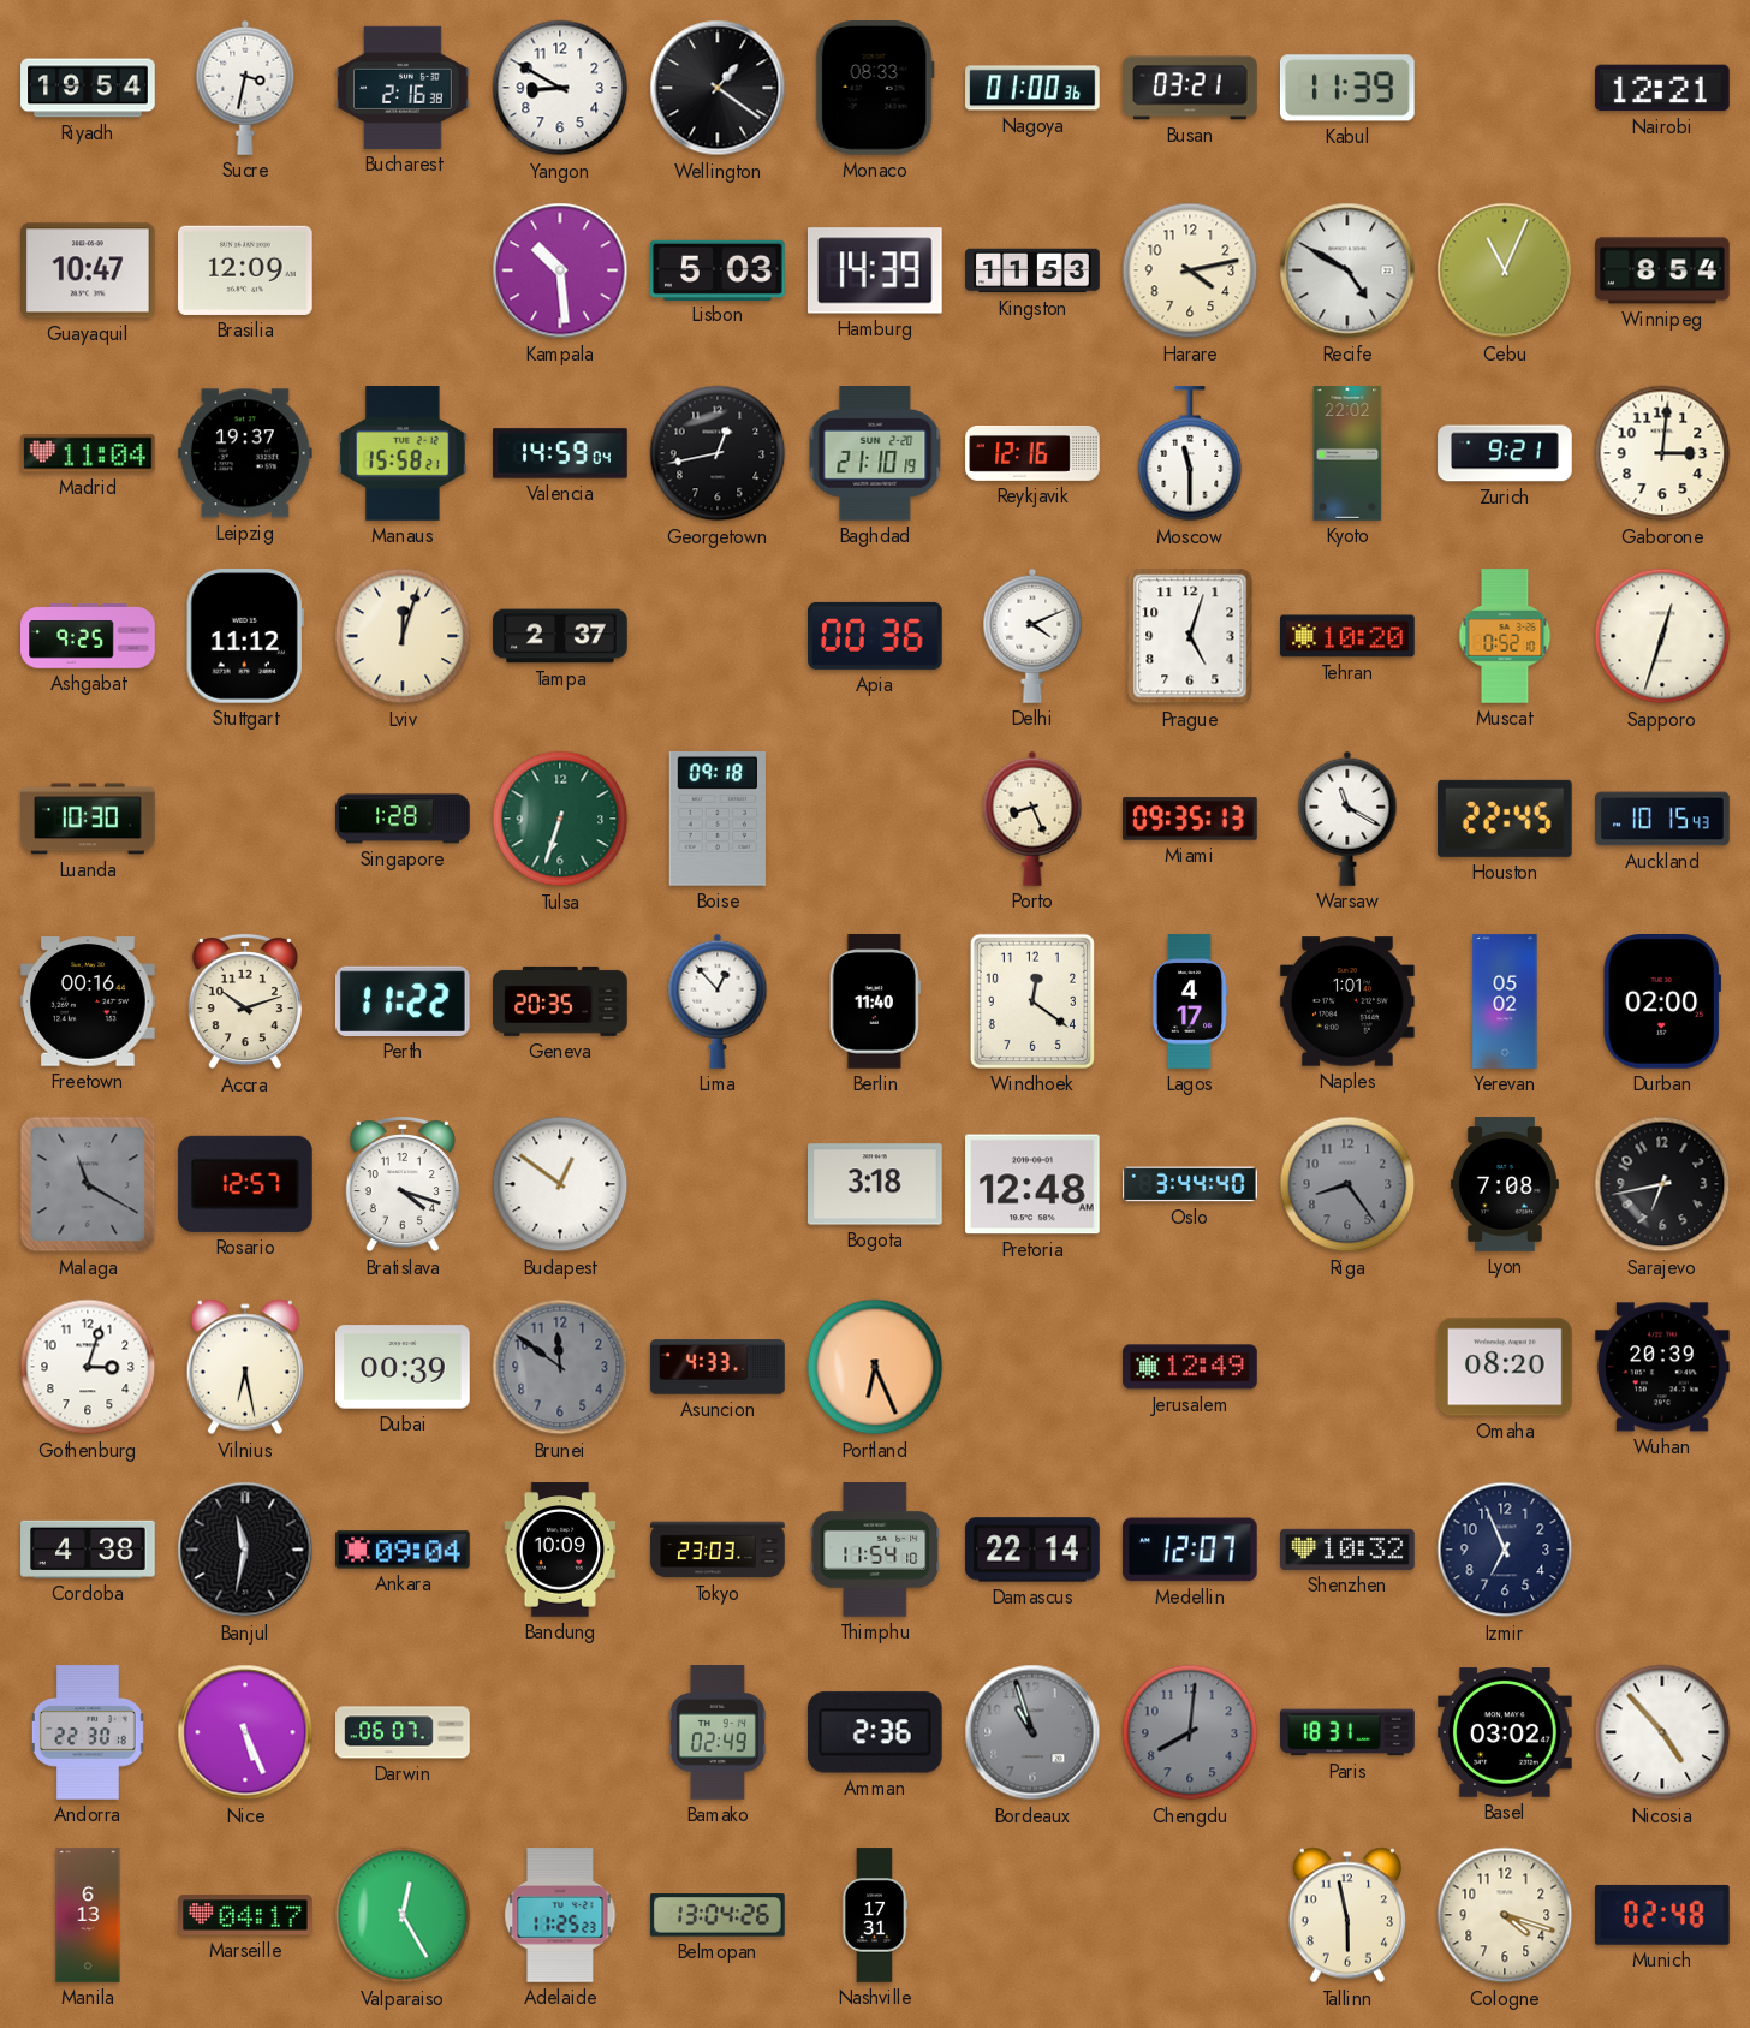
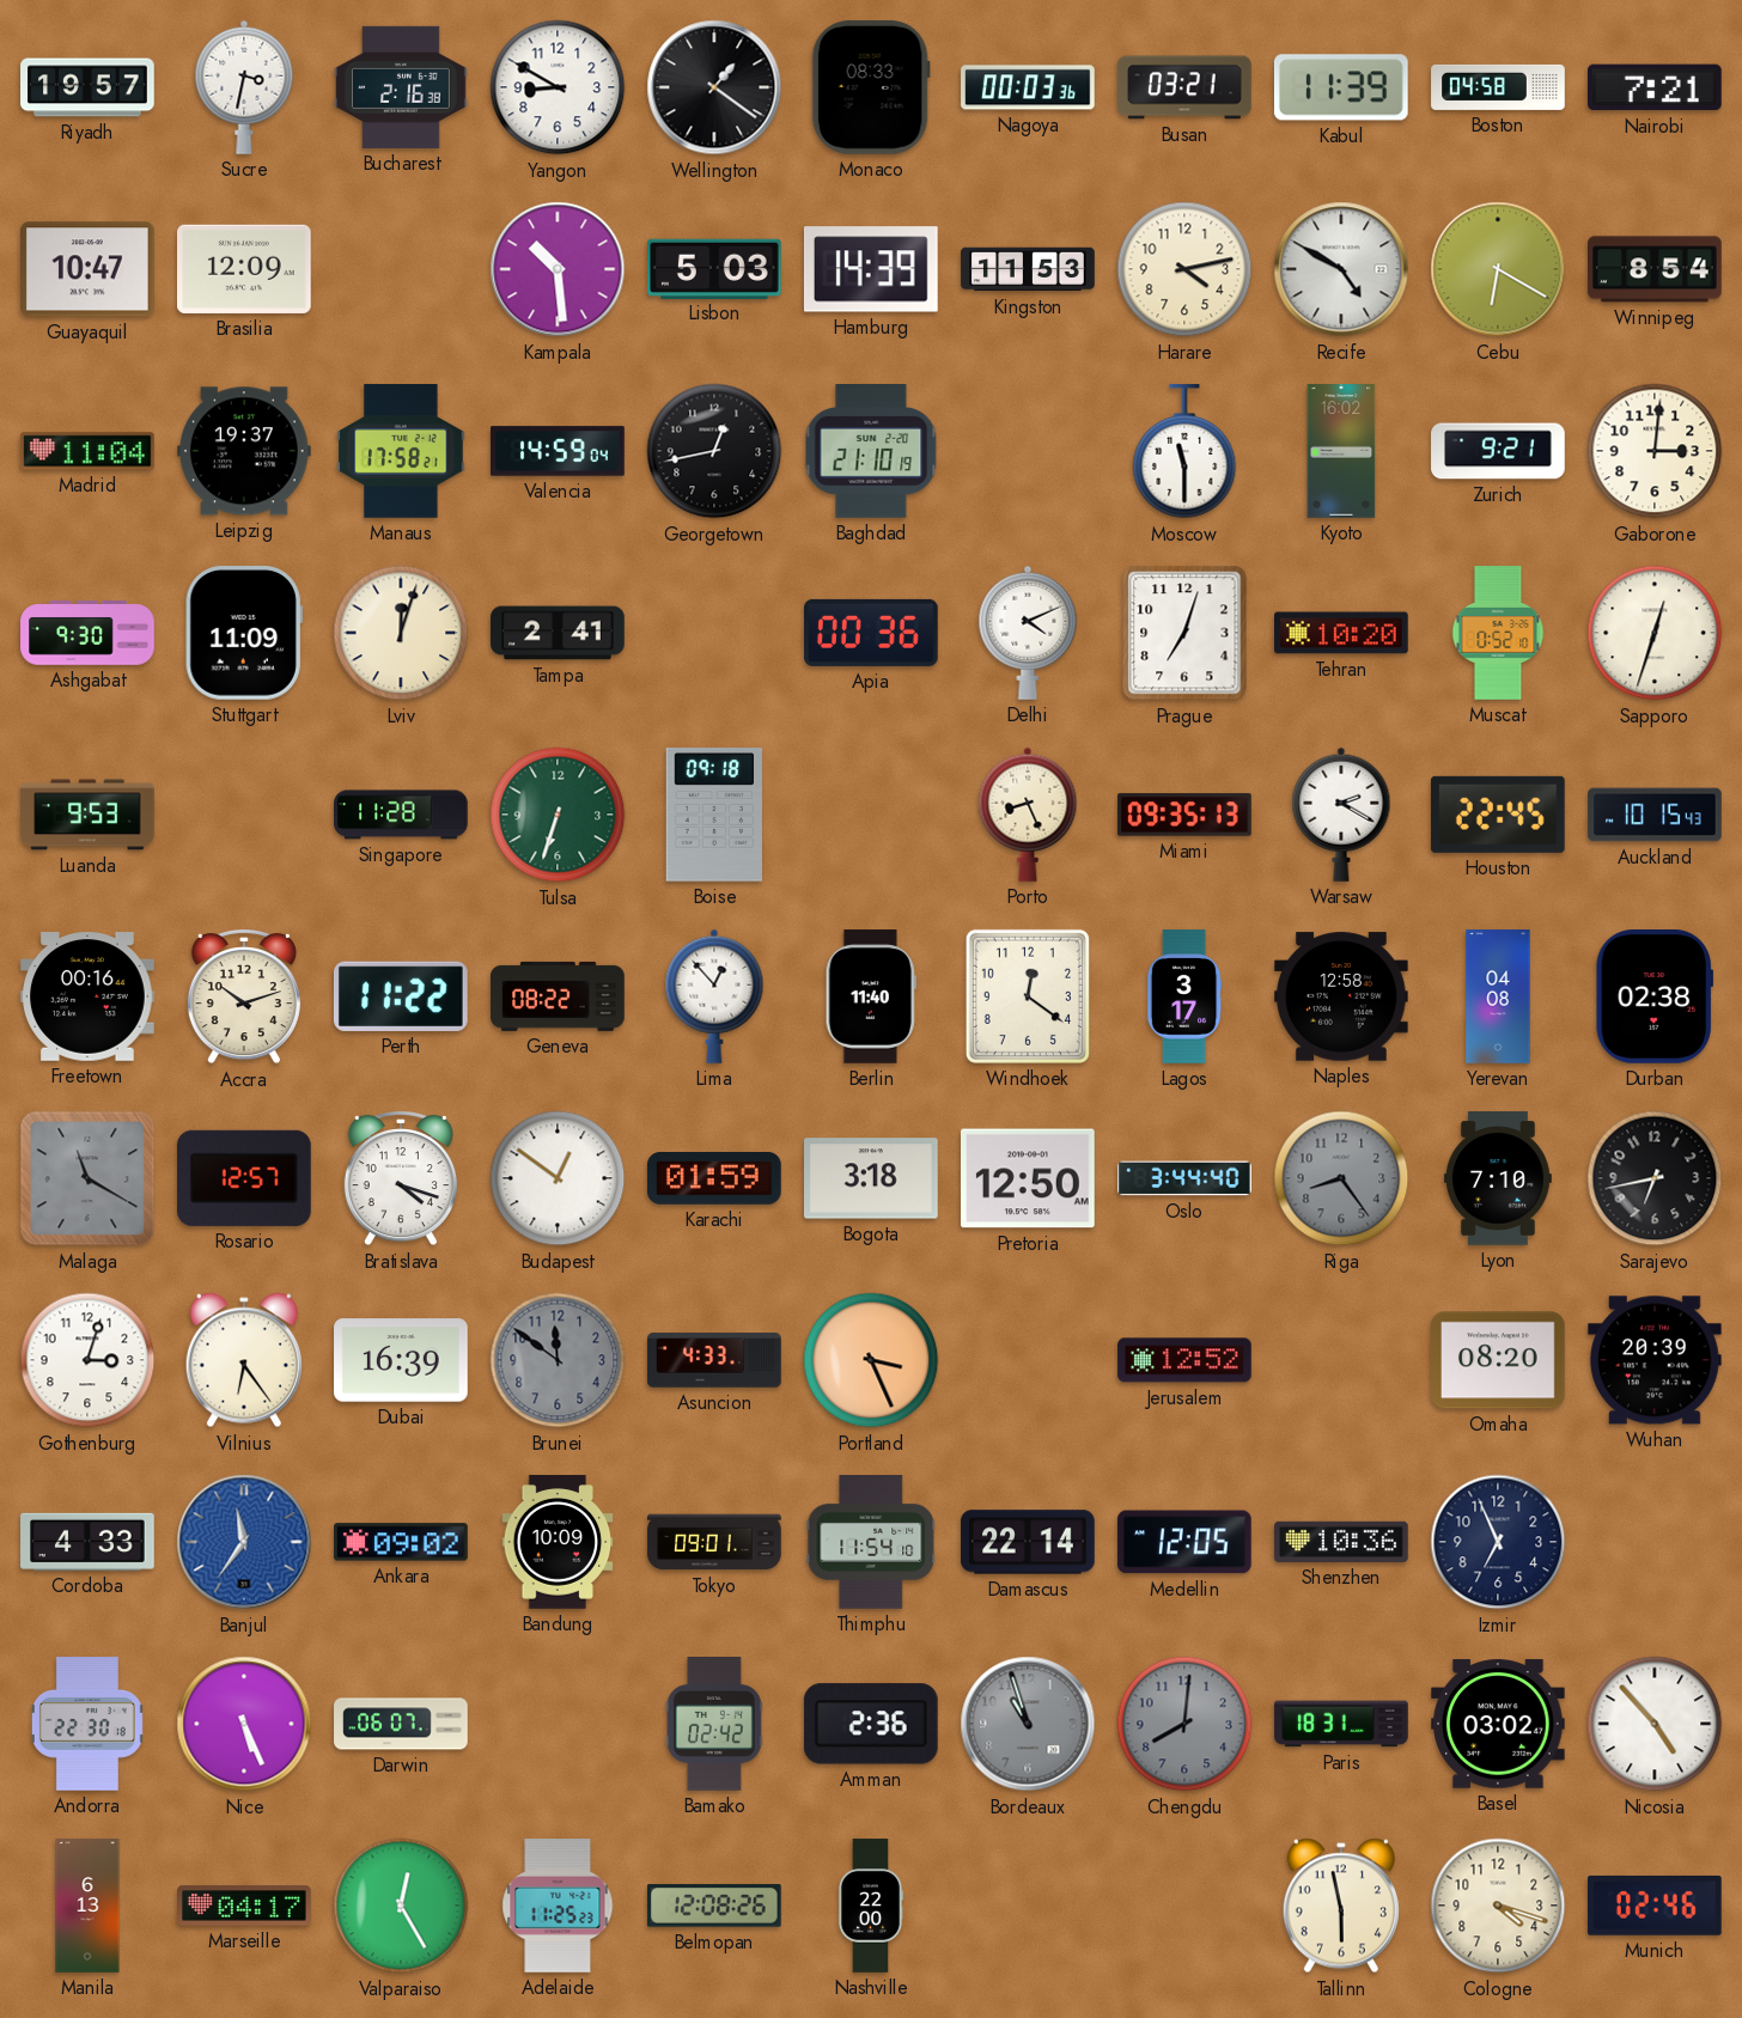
Riyadh: 19:54 -> 19:57 (87, 87)
Nagoya: 01:00 -> 00:03 (1028, 87)
Boston: none -> 04:58 (1498, 87)
Nairobi: 12:21 -> 7:21 (1656, 87)
Cebu: 11:04 -> 6:20 (1498, 269)
Manaus: 15:58 -> 17:58 (401, 451)
Reykjavik: 12:16 -> none (1032, 454)
Kyoto: 22:02 -> 16:02 (1341, 451)
Ashgabat: 9:25 -> 9:30 (87, 634)
Stuttgart: 11:12 -> 11:09 (244, 634)
Tampa: 2:37 -> 2:41 (558, 633)
Prague: 5:03 -> 7:03 (1184, 633)
Luanda: 10:30 -> 9:53 (87, 815)
Singapore: 1:28 -> 11:28 (401, 815)
Warsaw: 11:20 -> 2:20 (1341, 815)
Geneva: 20:35 -> 08:22 (558, 996)
Lagos: 4:17 -> 3:17 (1184, 996)
Naples: 1:01 -> 12:58 (1342, 996)
Yerevan: 05:02 -> 04:08 (1498, 996)
Durban: 02:00 -> 02:38 (1653, 998)
Karachi: none -> 01:59 (714, 1179)
Pretoria: 12:48 -> 12:50 (1029, 1178)
Lyon: 7:08 -> 7:10 (1498, 1178)
Vilnius: 6:28 -> 6:24 (244, 1360)
Dubai: 00:39 -> 16:39 (401, 1360)
Portland: 6:26 -> 3:26 (871, 1360)
Jerusalem: 12:49 -> 12:52 (1184, 1360)
Cordoba: 4:38 -> 4:33 (87, 1542)
Banjul: 11:32 -> 11:36 (244, 1542)
Banjul dial: black -> blue (244, 1542)
Ankara: 09:04 -> 09:02 (401, 1542)
Tokyo: 23:03 -> 09:01 (714, 1542)
Medellin: 12:07 -> 12:05 (1184, 1542)
Shenzhen: 10:32 -> 10:36 (1341, 1542)
Bamako: 02:49 -> 02:42 (714, 1724)
Belmopan: 13:04 -> 12:08 (715, 1906)
Nashville: 17:31 -> 22:00 (871, 1906)
Munich: 02:48 -> 02:46 (1655, 1906)
